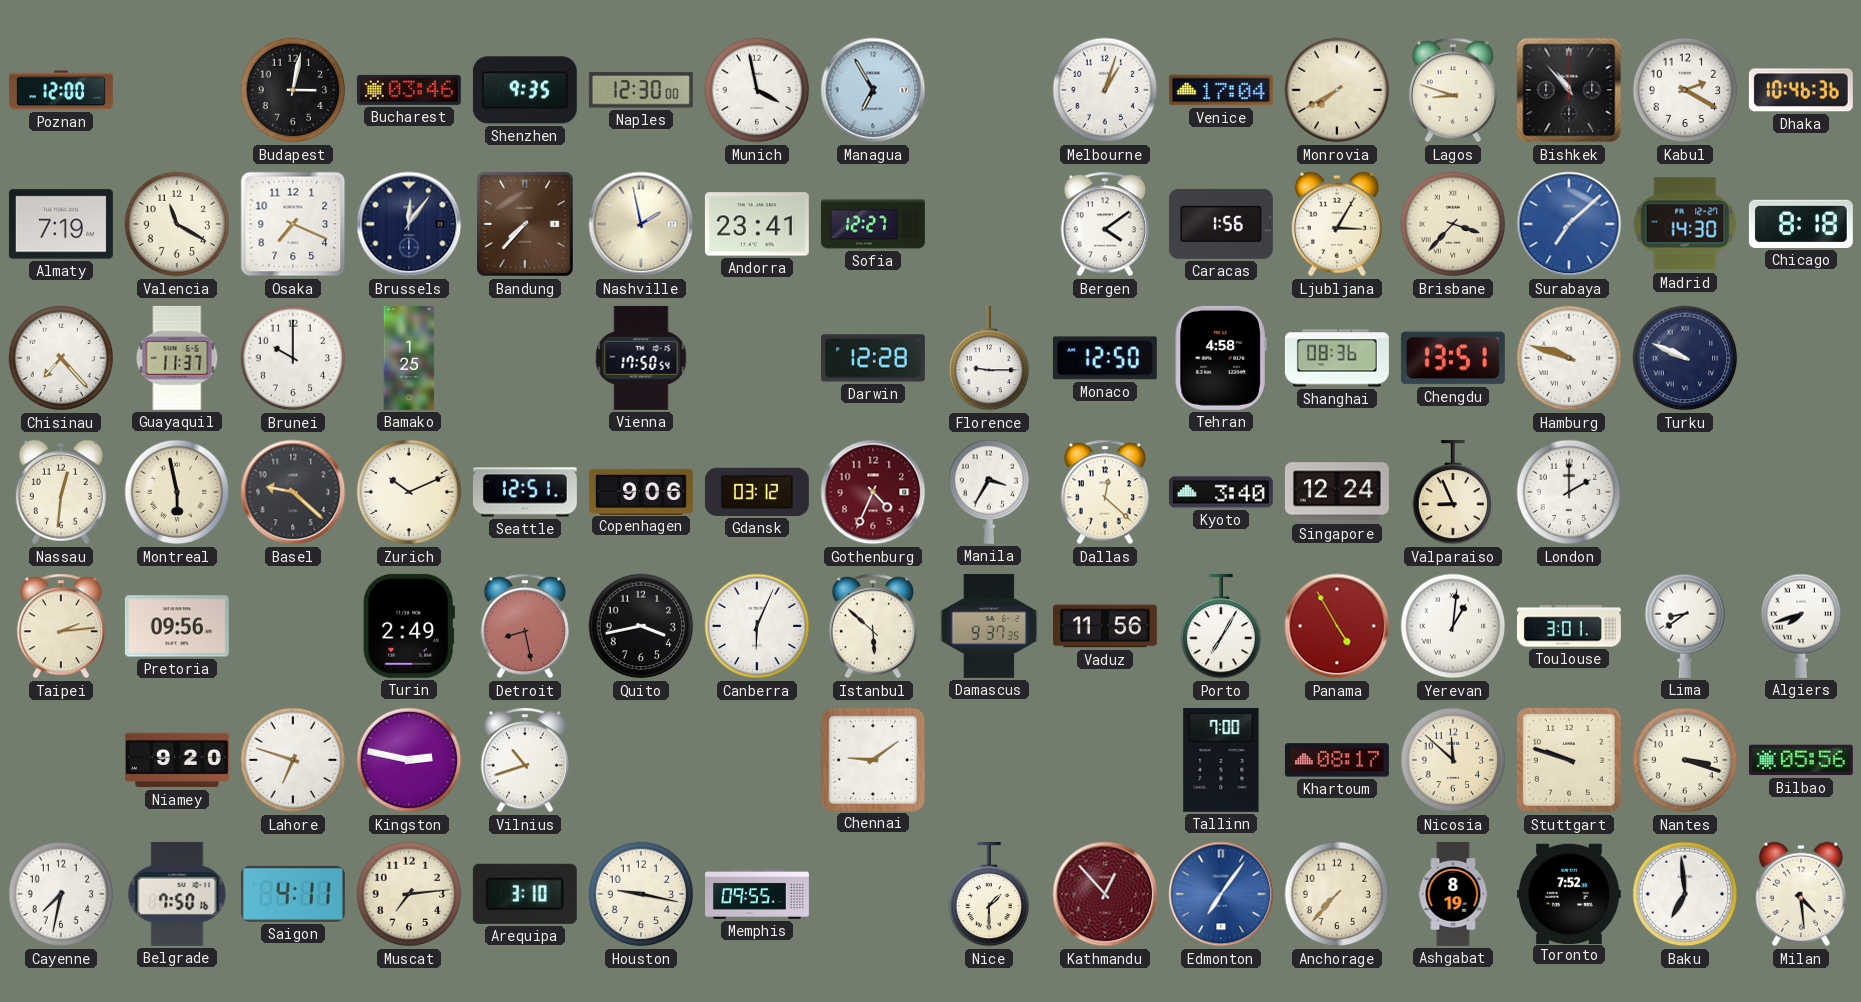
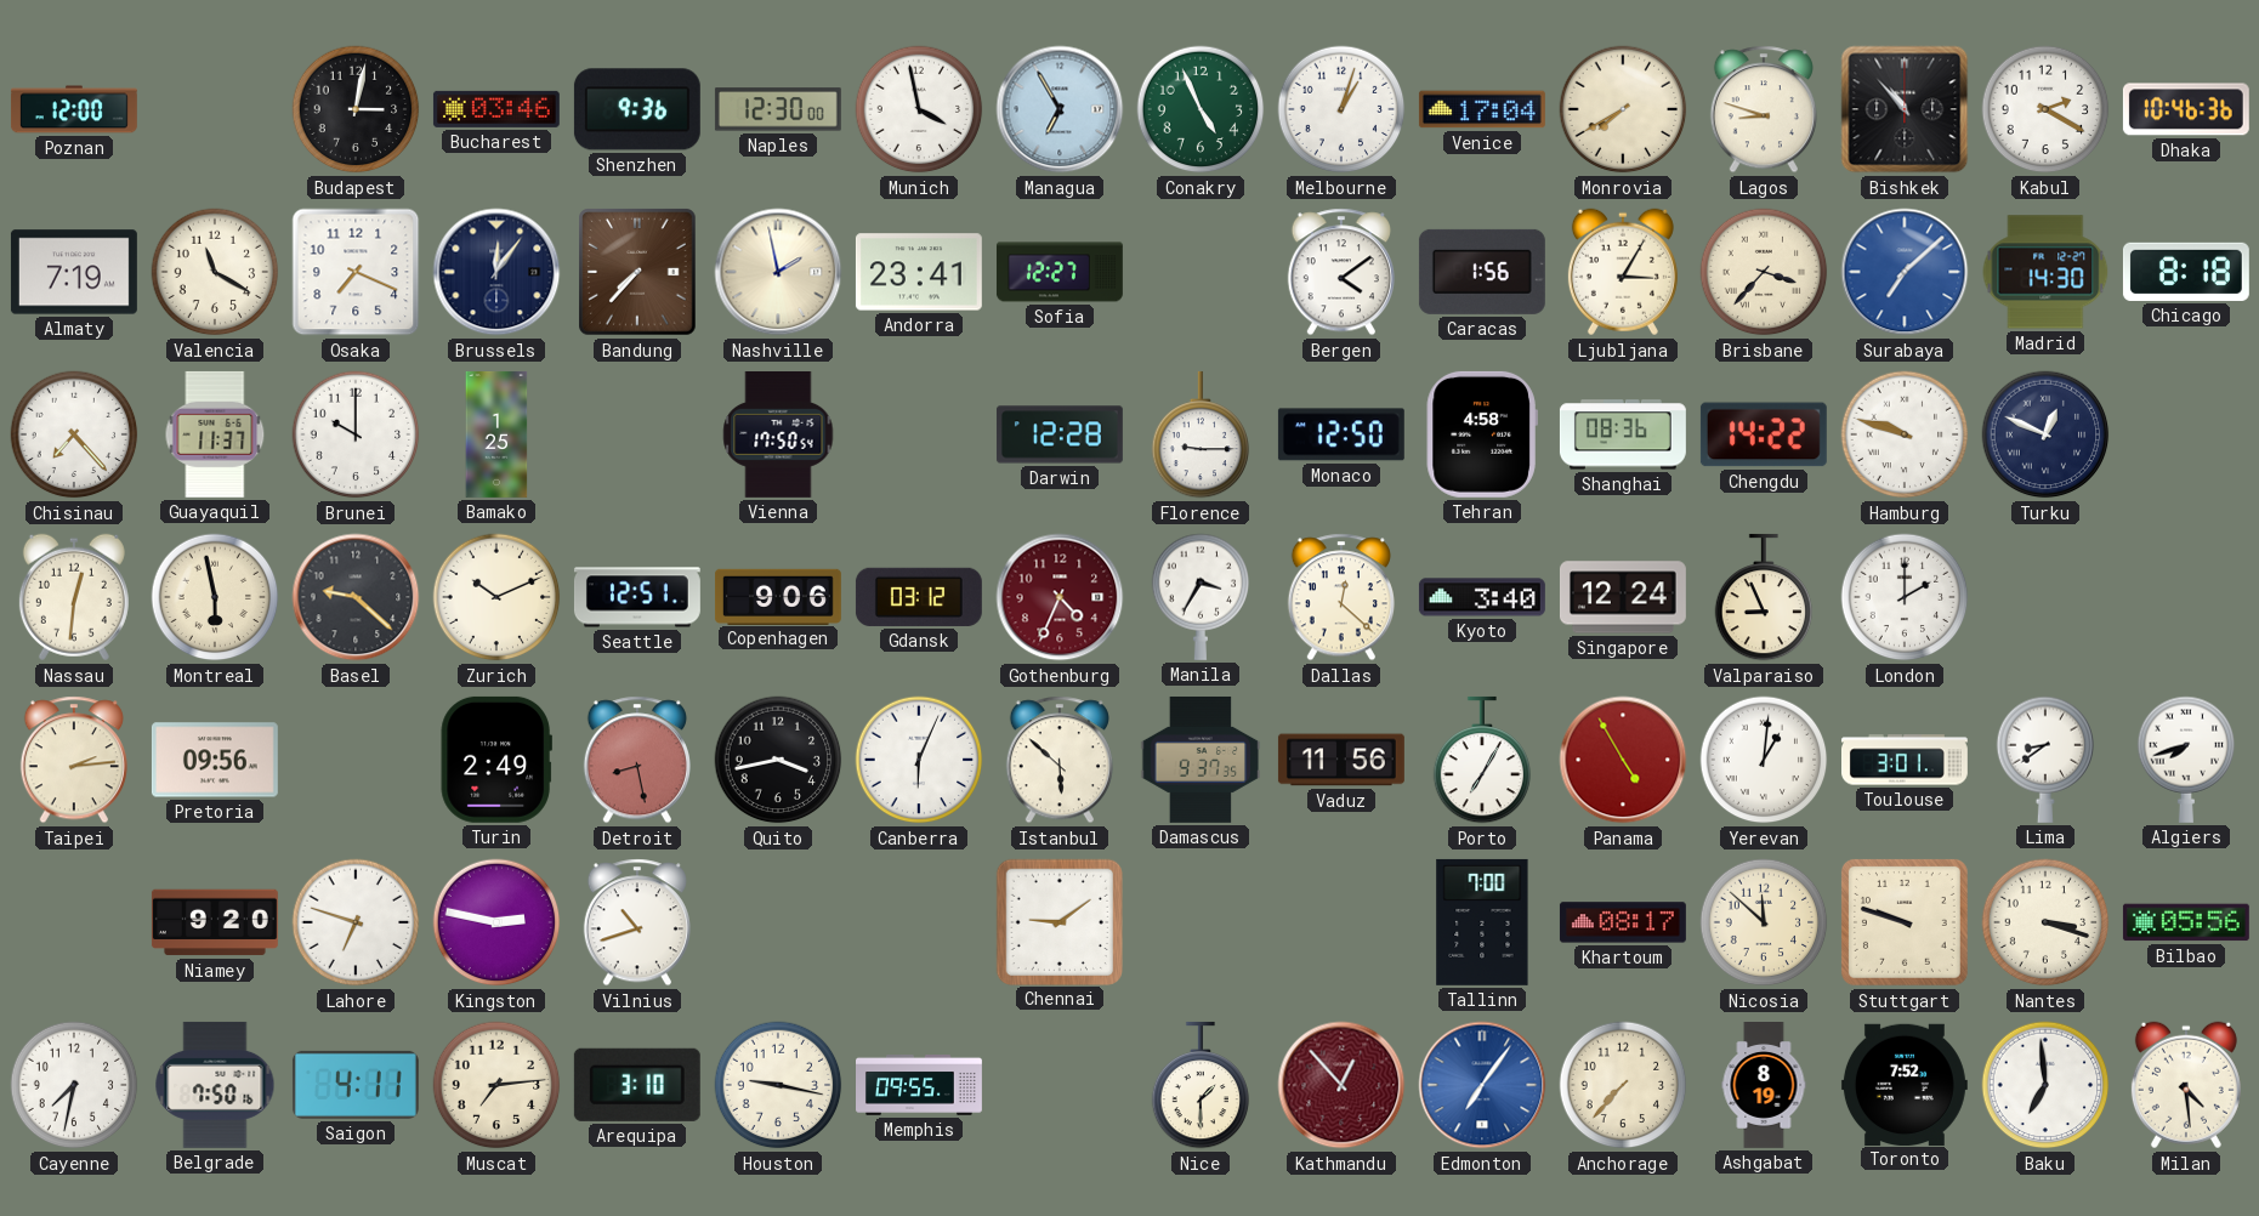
Shenzhen: 9:35 -> 9:36 (637, 109)
Conakry: none -> 4:56 (1201, 109)
Chengdu: 13:51 -> 14:22 (1764, 434)
Turku: 9:49 -> 12:49 (2045, 434)
